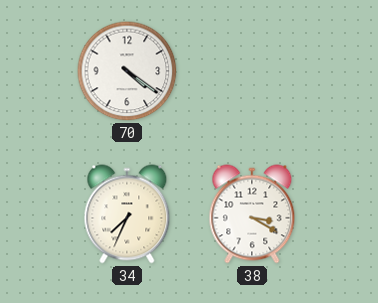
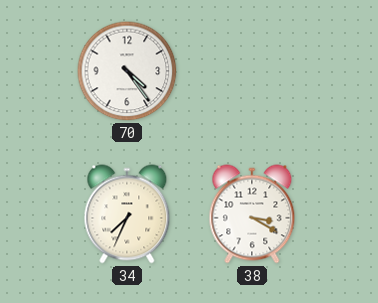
70: 4:21 -> 4:24 (127, 71)
